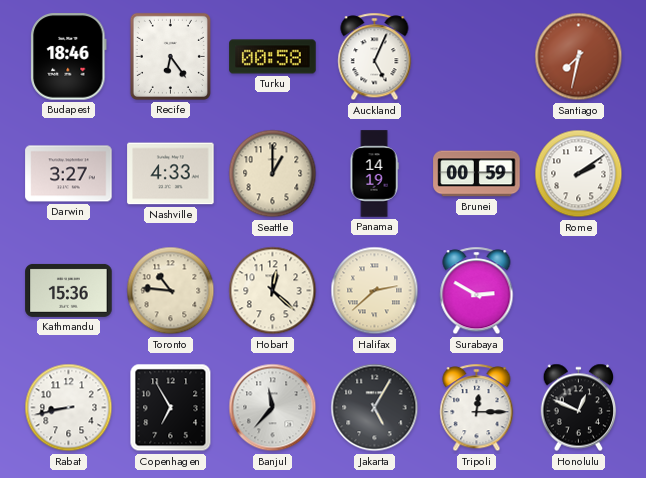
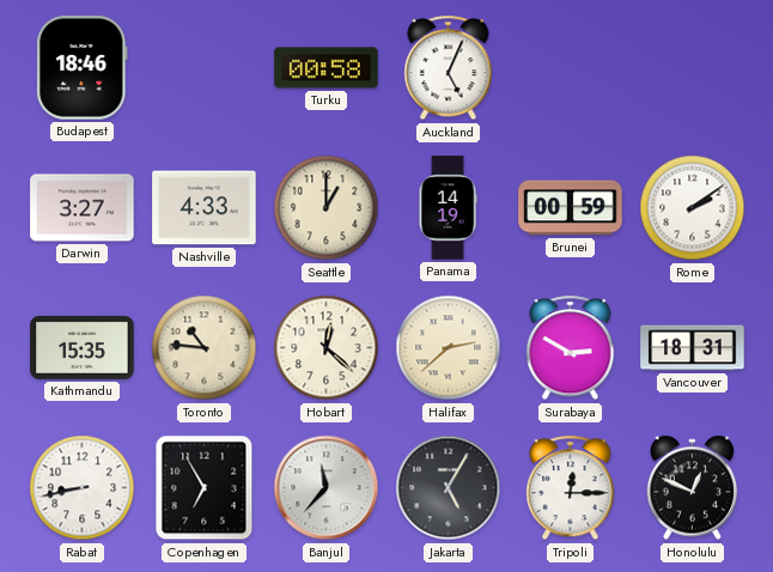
Recife: 6:24 -> none (170, 56)
Santiago: 7:32 -> none (579, 57)
Kathmandu: 15:36 -> 15:35 (83, 347)
Vancouver: none -> 18:31 (693, 348)
